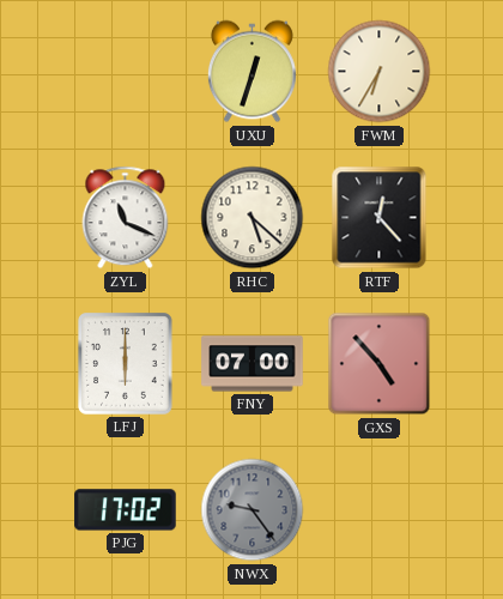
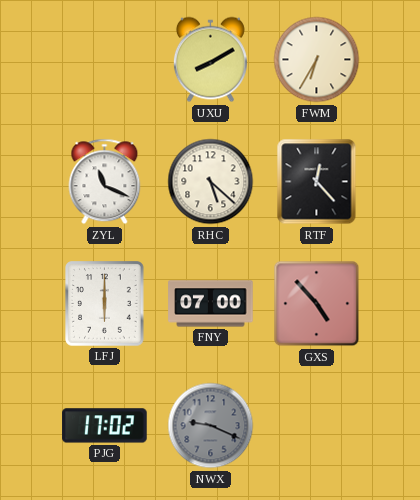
UXU: 12:33 -> 8:10 (210, 60)
NWX: 9:24 -> 9:19 (211, 426)
